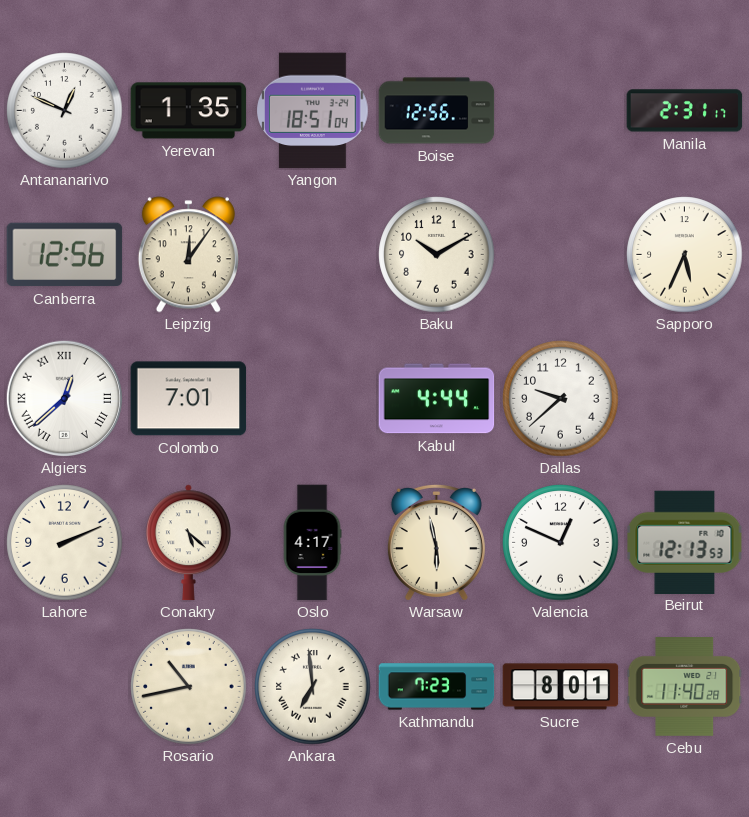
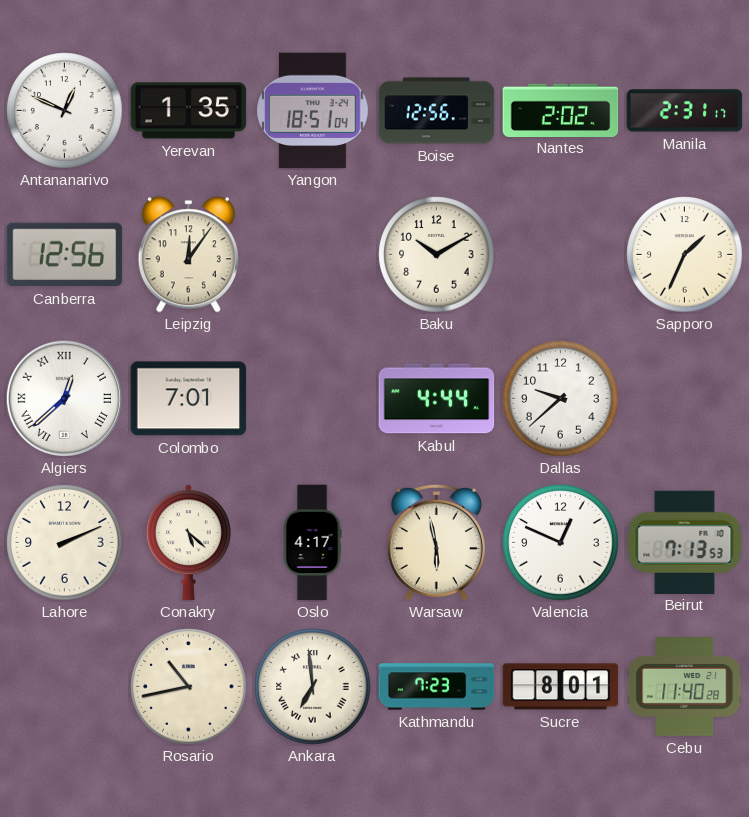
Nantes: none -> 2:02 (561, 110)
Sapporo: 5:34 -> 1:34 (685, 255)
Beirut: 12:13 -> 7:13 (685, 542)
